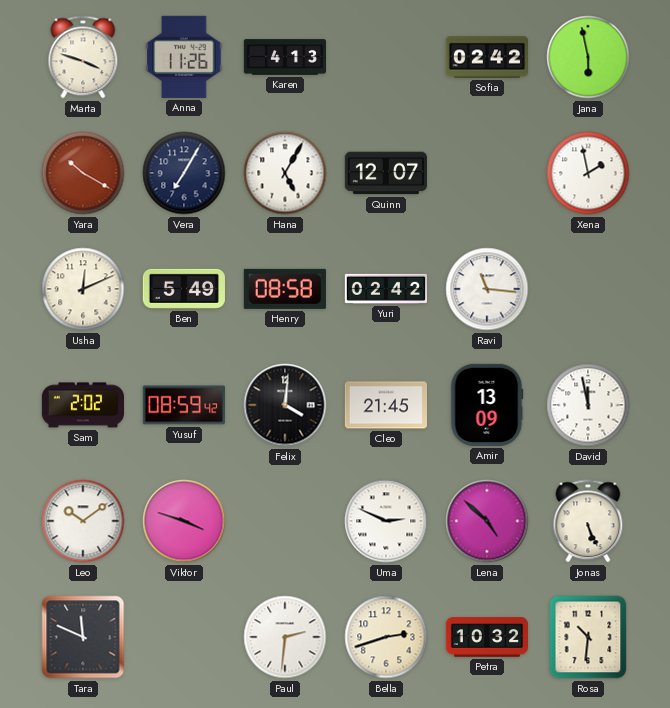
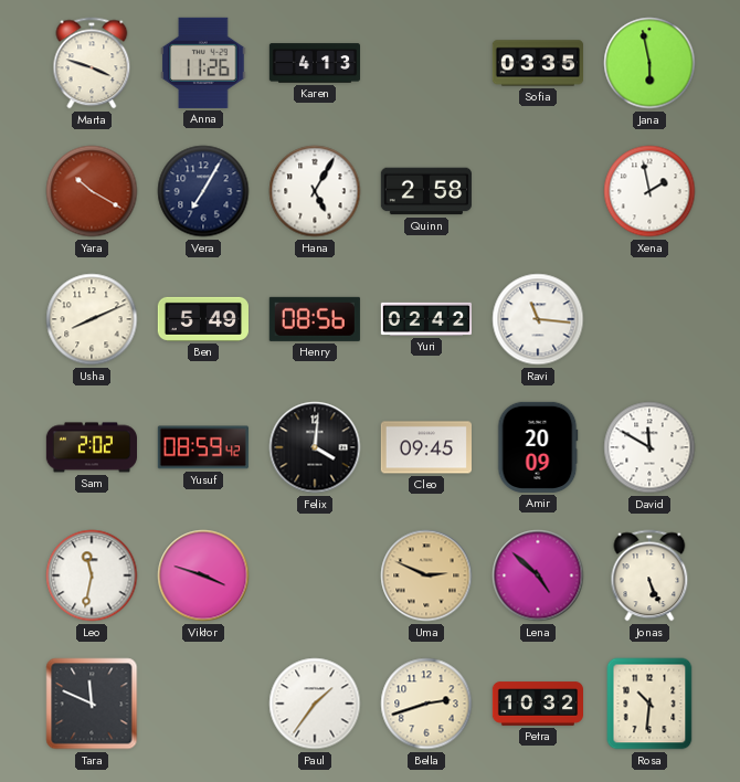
Sofia: 02:42 -> 03:35 (537, 63)
Quinn: 12:07 -> 2:58 (426, 191)
Usha: 12:11 -> 8:11 (92, 319)
Henry: 08:58 -> 08:56 (315, 319)
Cleo: 21:45 -> 09:45 (425, 447)
Amir: 13:09 -> 20:09 (538, 447)
David: 11:58 -> 11:50 (649, 447)
Leo: 10:09 -> 11:32 (92, 575)
Uma dial: white -> champagne (426, 575)
Paul: 2:31 -> 1:36 (315, 704)
